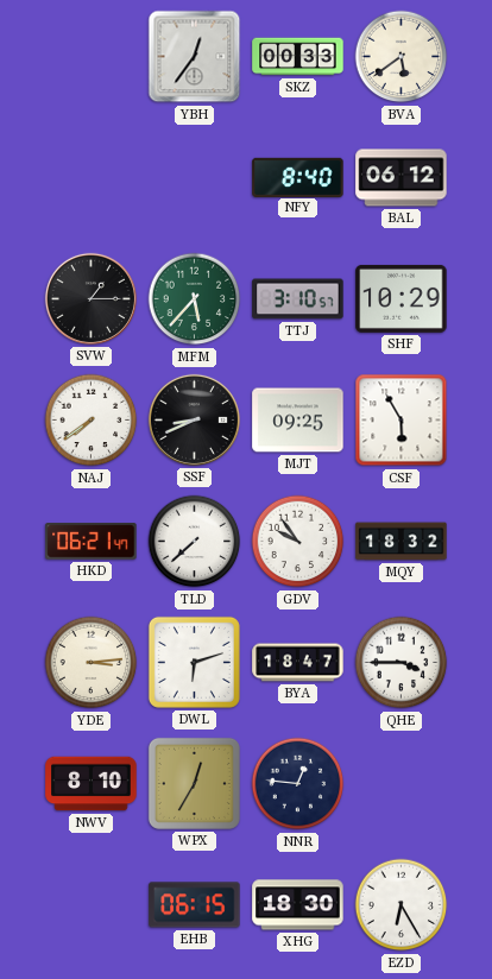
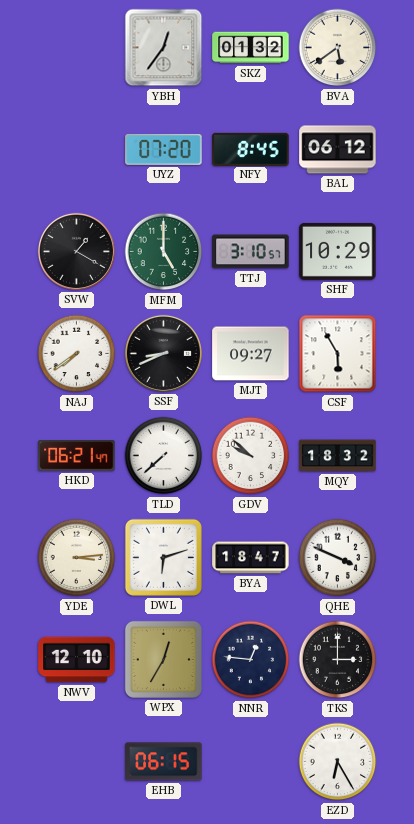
SKZ: 00:33 -> 01:32 (251, 48)
UYZ: none -> 07:20 (164, 149)
NFY: 8:40 -> 8:45 (251, 149)
SVW: 1:15 -> 1:20 (76, 251)
MFM: 5:37 -> 5:00 (164, 252)
MJT: 09:25 -> 09:27 (251, 354)
GDV: 9:54 -> 9:52 (251, 456)
QHE: 3:45 -> 3:49 (338, 558)
NWV: 8:10 -> 12:10 (77, 660)
TKS: none -> 3:00 (338, 660)
XHG: 18:30 -> none (298, 905)
